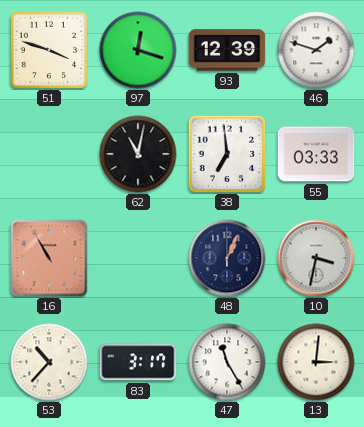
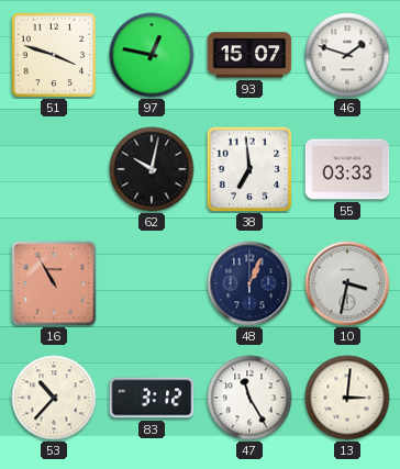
97: 12:18 -> 12:47 (152, 55)
93: 12:39 -> 15:07 (249, 55)
62: 11:02 -> 10:02 (152, 169)
83: 3:17 -> 3:12 (152, 398)
